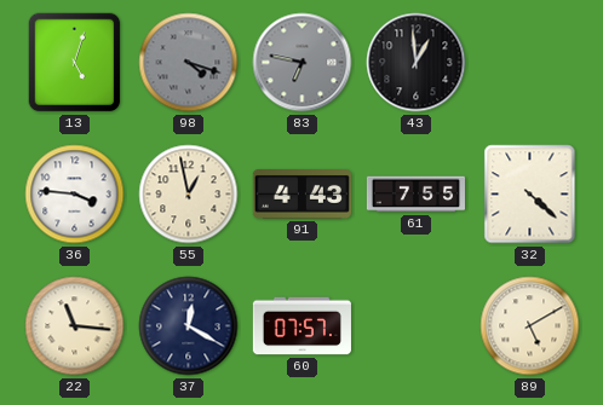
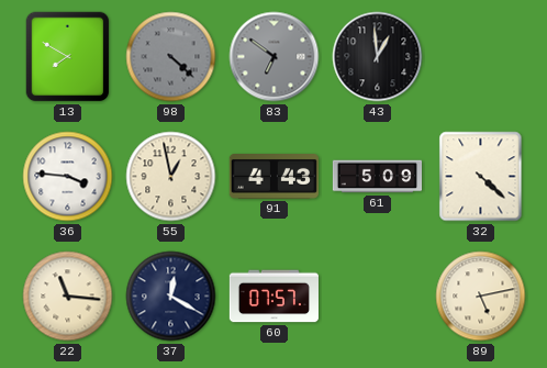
13: 5:03 -> 7:50 (68, 57)
98: 4:18 -> 4:22 (171, 57)
83: 6:47 -> 6:51 (275, 57)
61: 7:55 -> 5:09 (377, 177)
89: 5:10 -> 5:13 (481, 297)
